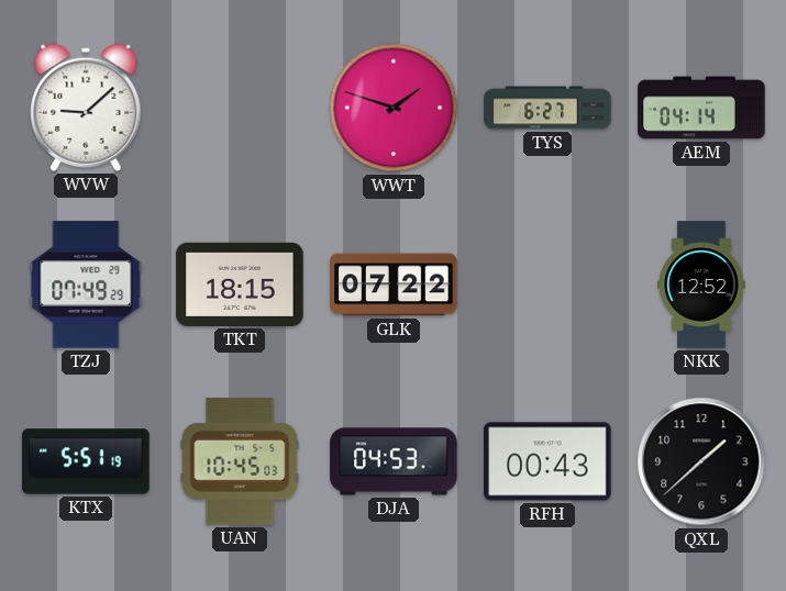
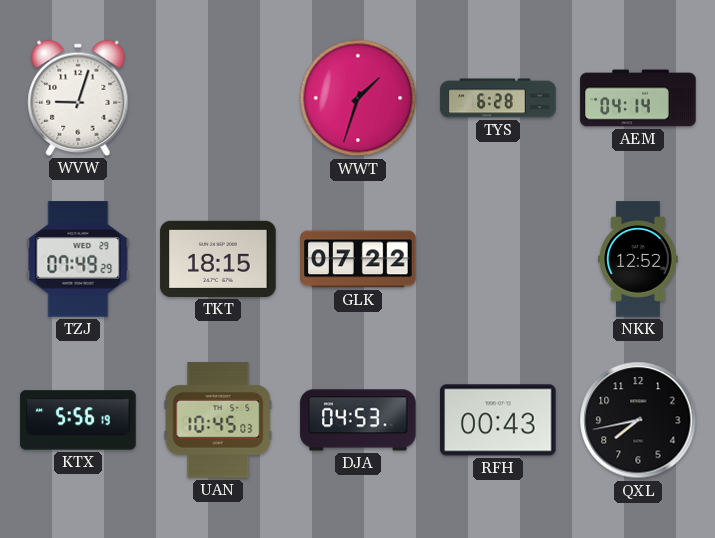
WVW: 9:08 -> 9:03 (78, 98)
WWT: 1:48 -> 1:33 (358, 98)
TYS: 6:27 -> 6:28 (498, 98)
KTX: 5:51 -> 5:56 (78, 420)
QXL: 1:38 -> 7:43 (638, 420)
